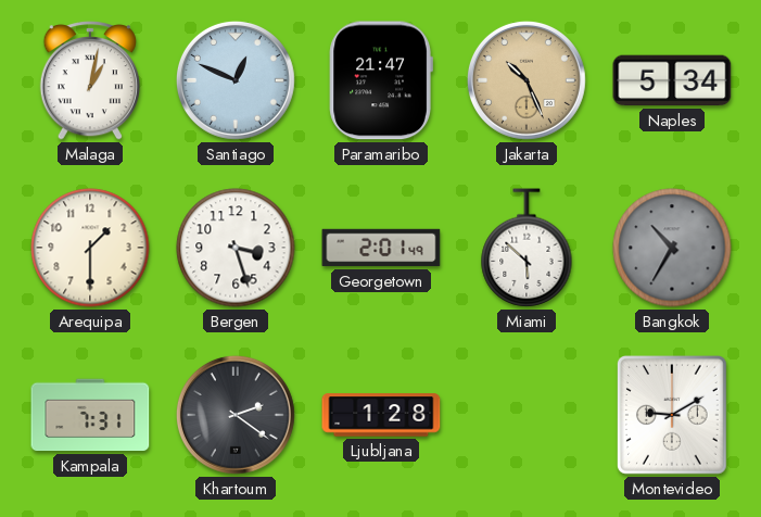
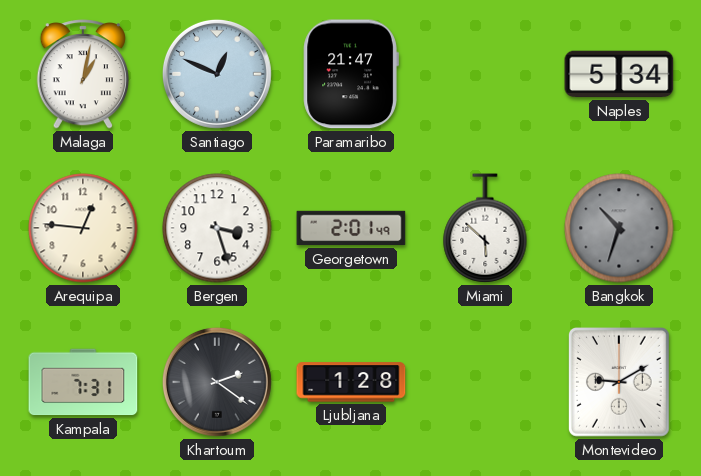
Jakarta: 10:26 -> none (527, 80)
Arequipa: 1:30 -> 12:46 (83, 228)
Bangkok: 10:35 -> 10:33 (619, 228)
